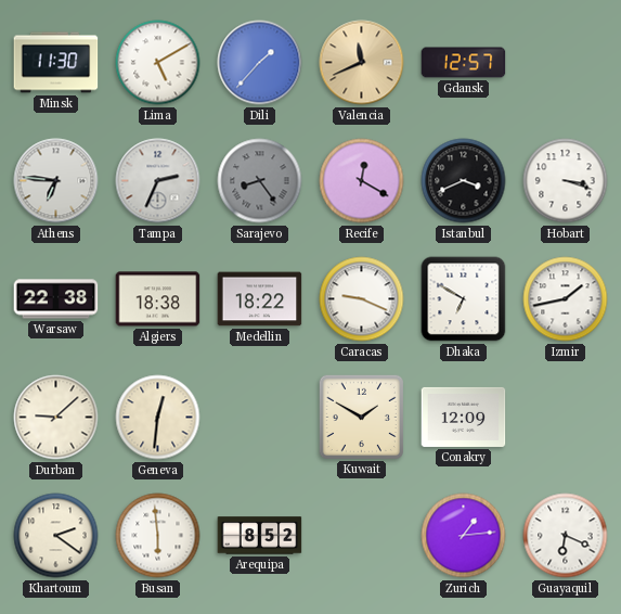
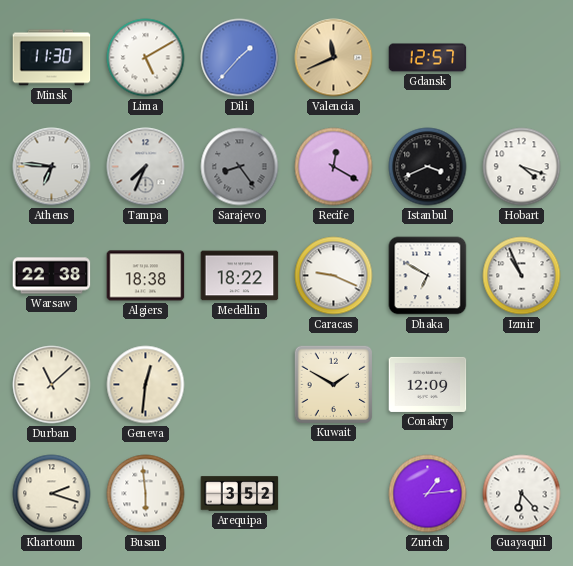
Tampa: 2:34 -> 7:34 (146, 167)
Hobart: 3:18 -> 4:18 (522, 167)
Izmir: 1:43 -> 10:56 (522, 276)
Durban: 9:08 -> 11:08 (52, 385)
Khartoum: 2:21 -> 2:18 (52, 494)
Arequipa: 8:52 -> 3:52 (240, 494)
Guayaquil: 6:19 -> 6:23 (522, 494)
